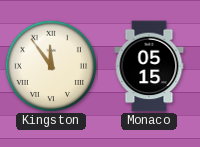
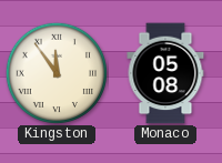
Monaco: 05:15 -> 05:08 (165, 73)
